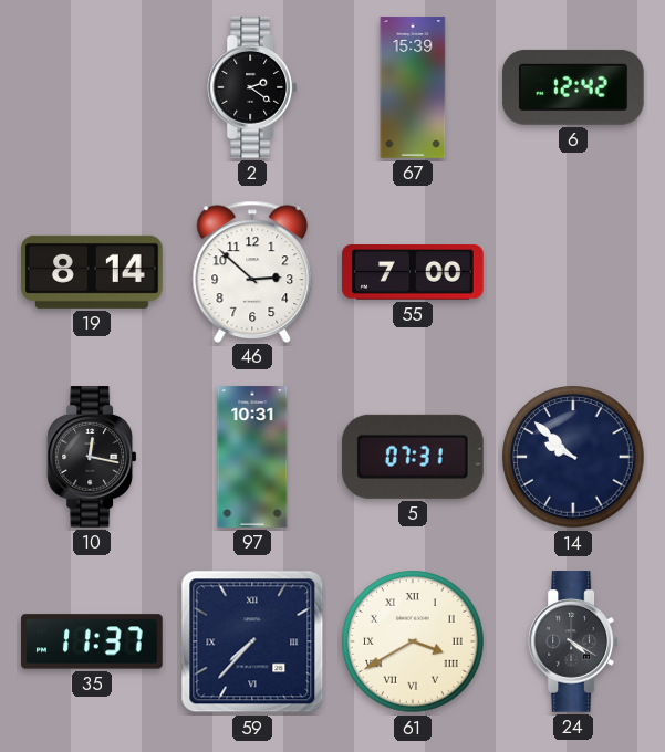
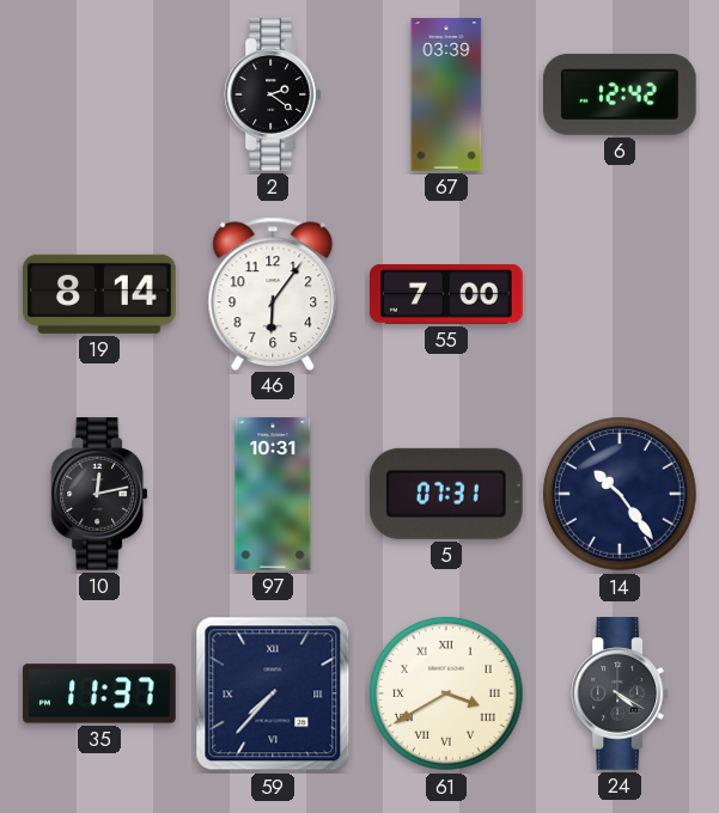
67: 15:39 -> 03:39 (446, 94)
46: 2:52 -> 6:06 (273, 293)
10: 12:17 -> 12:13 (99, 494)
14: 9:52 -> 10:24 (620, 494)
